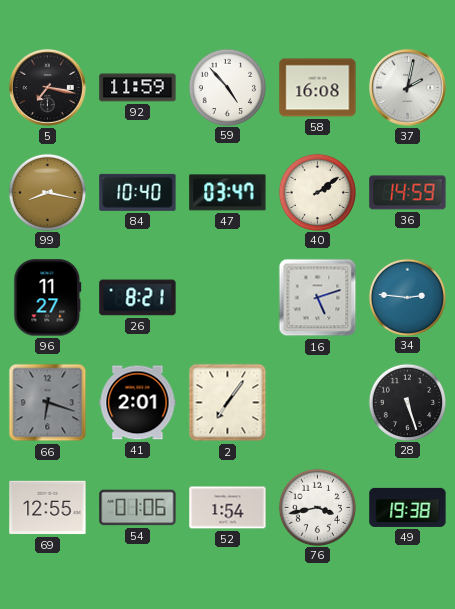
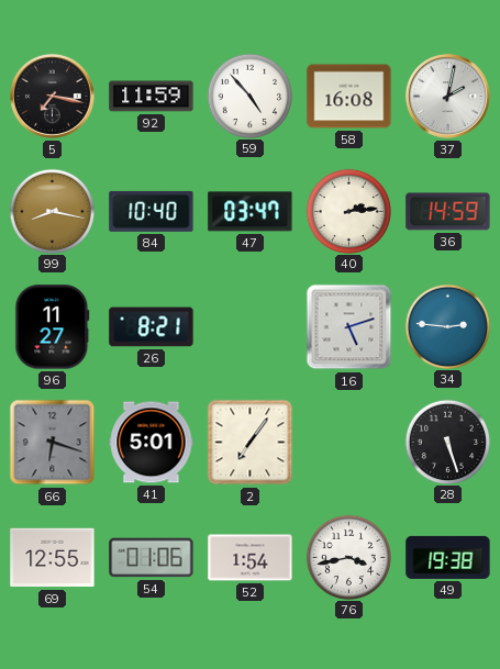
40: 2:09 -> 2:14 (348, 211)
41: 2:01 -> 5:01 (152, 443)
